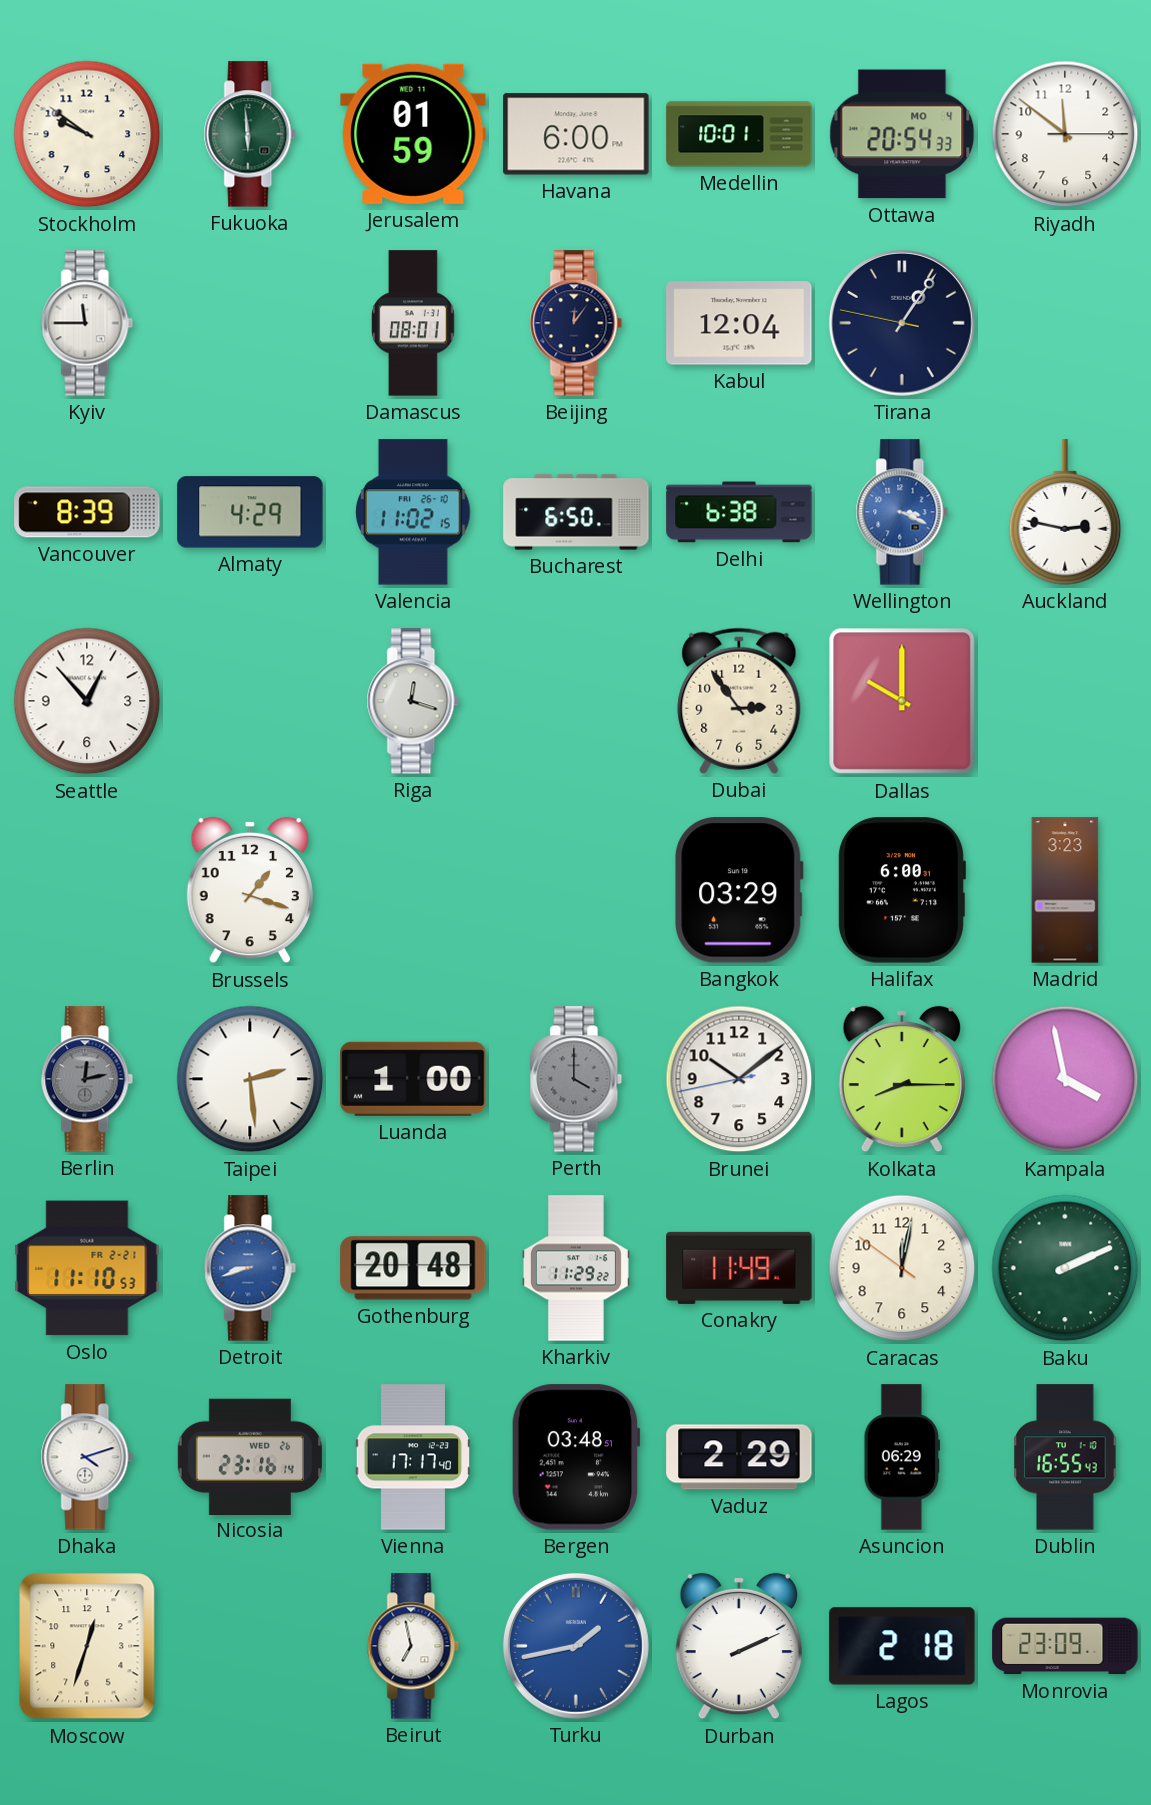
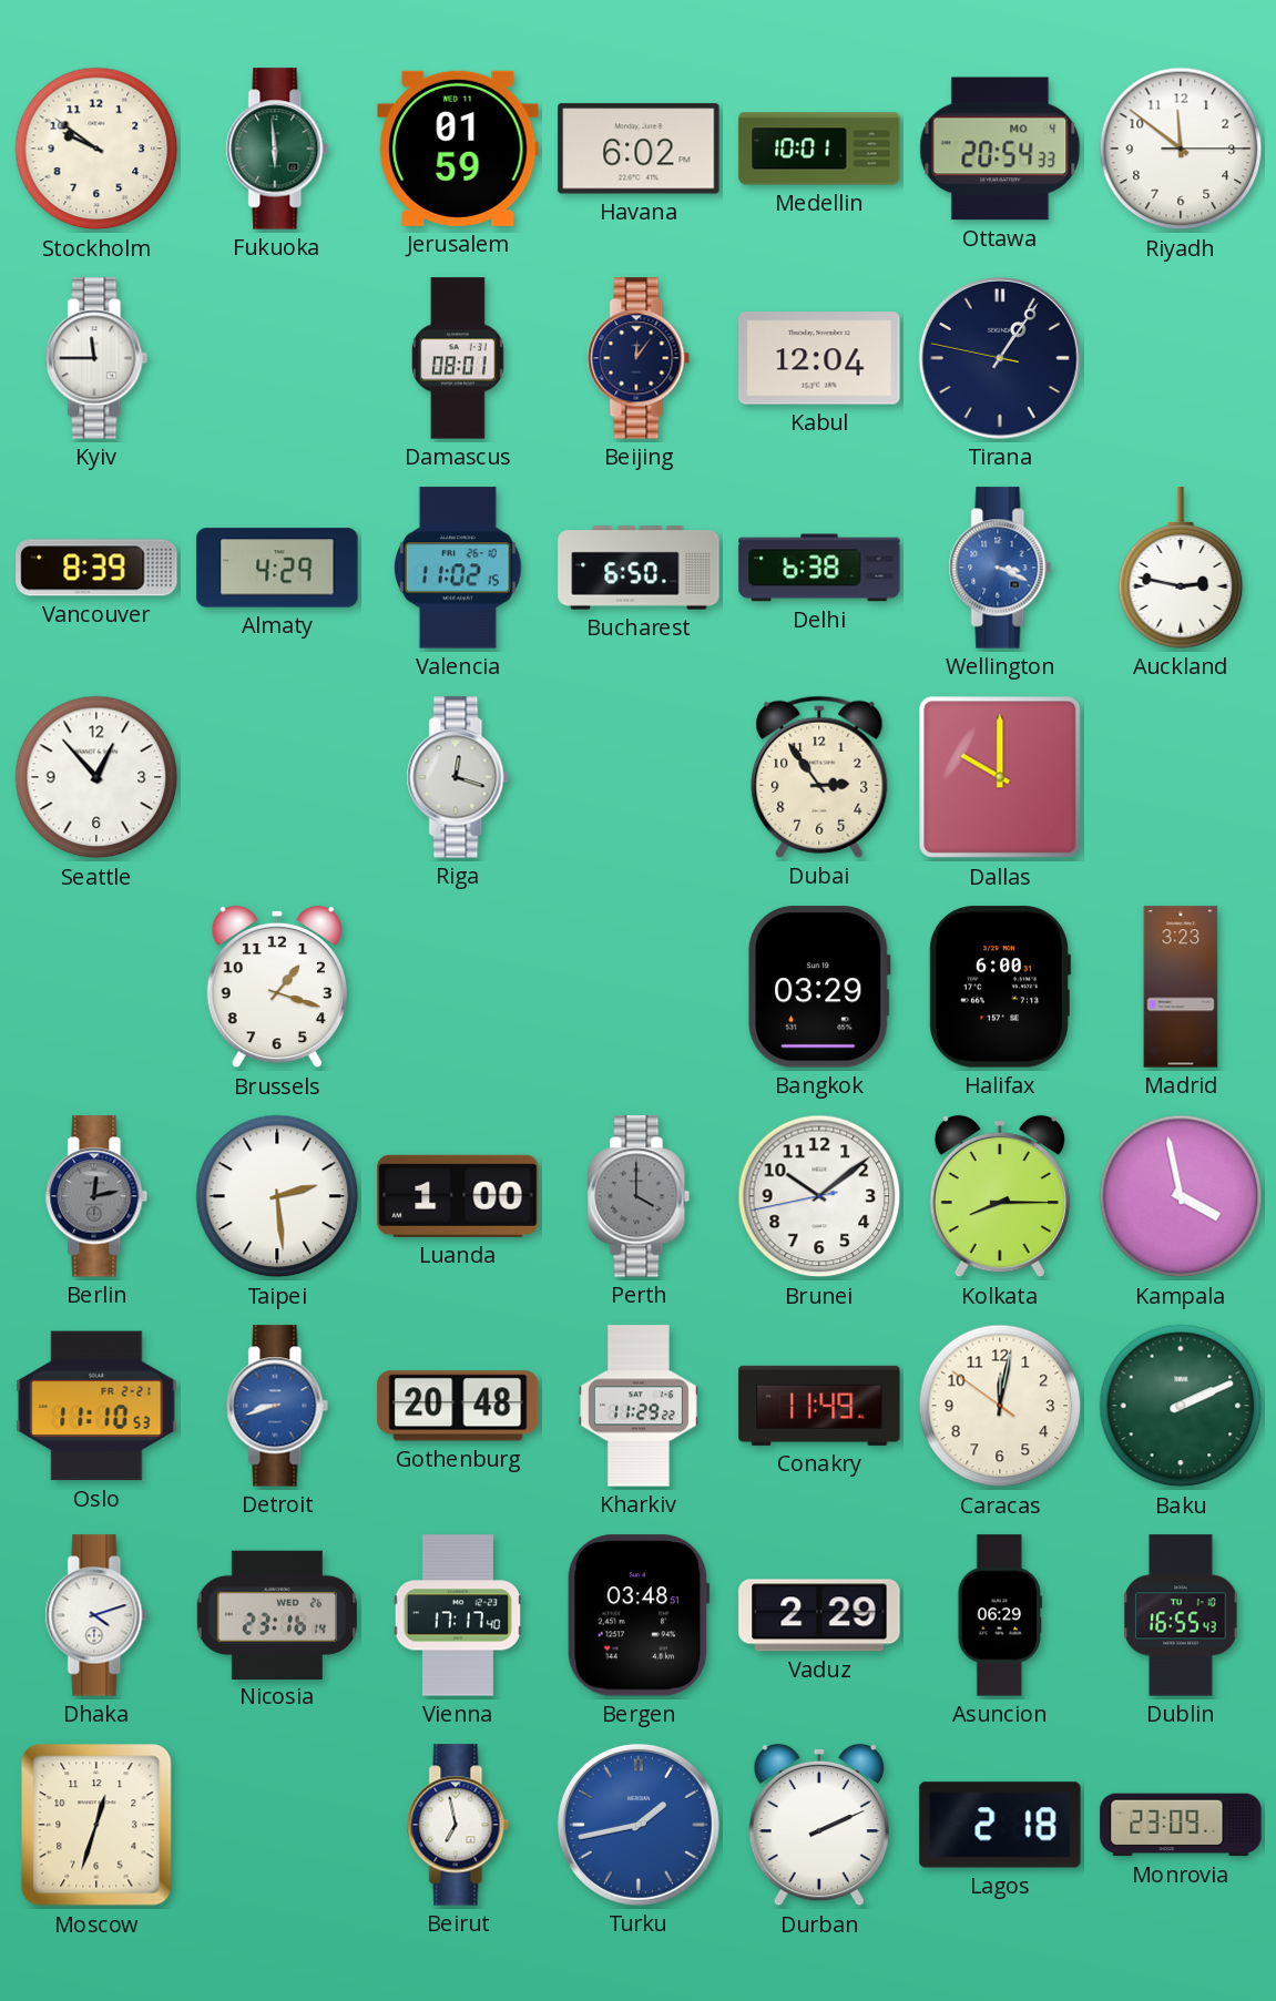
Havana: 6:00 -> 6:02 (639, 149)
